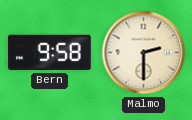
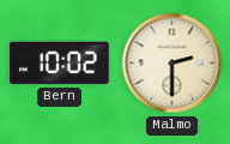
Bern: 9:58 -> 10:02 (60, 64)
